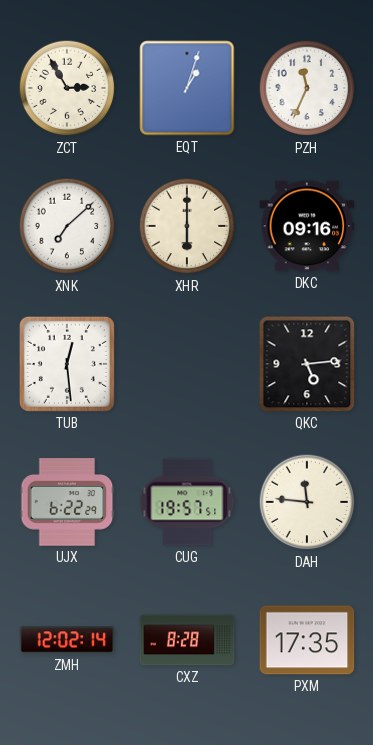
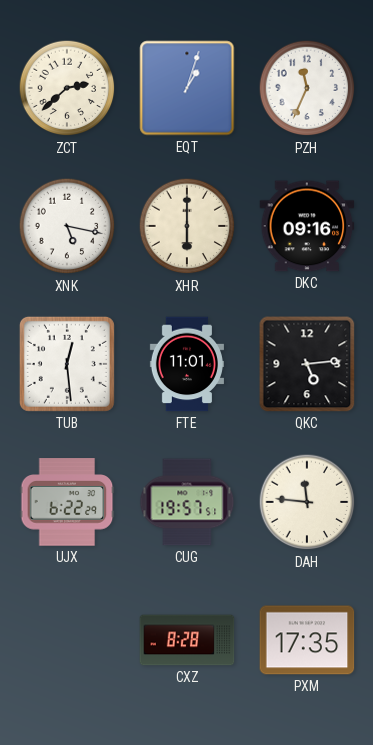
ZCT: 2:55 -> 2:38 (67, 88)
XNK: 7:08 -> 5:17 (67, 226)
FTE: none -> 11:01 (187, 364)
ZMH: 12:02 -> none (67, 640)
